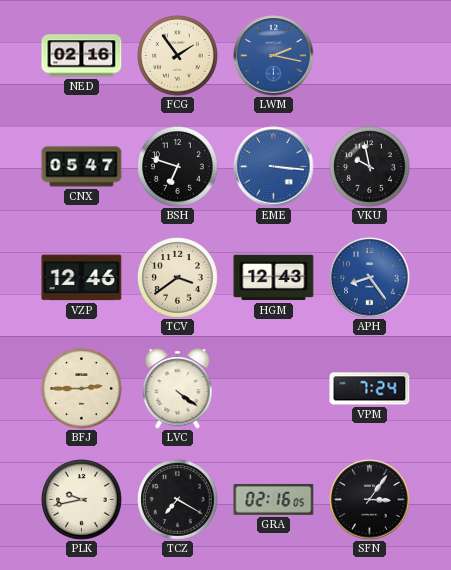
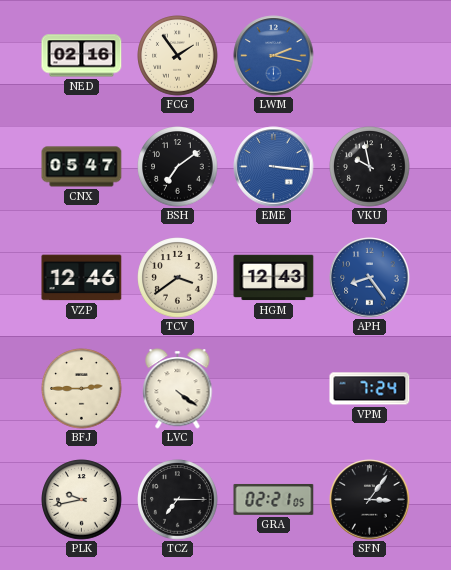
BSH: 6:48 -> 7:09 (178, 167)
TCZ: 7:20 -> 7:15 (178, 500)
GRA: 02:16 -> 02:21 (274, 499)
